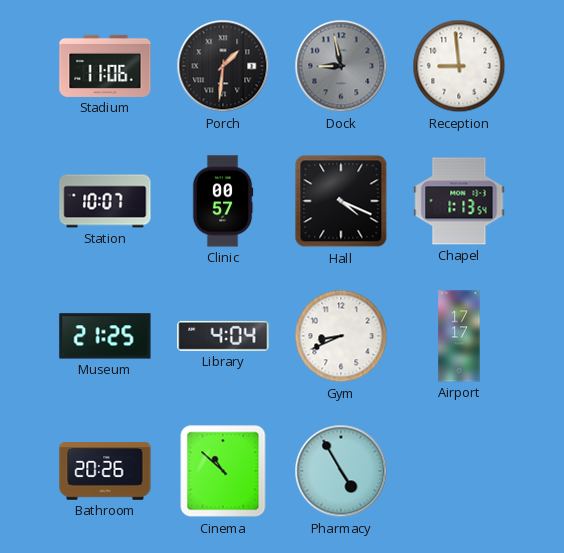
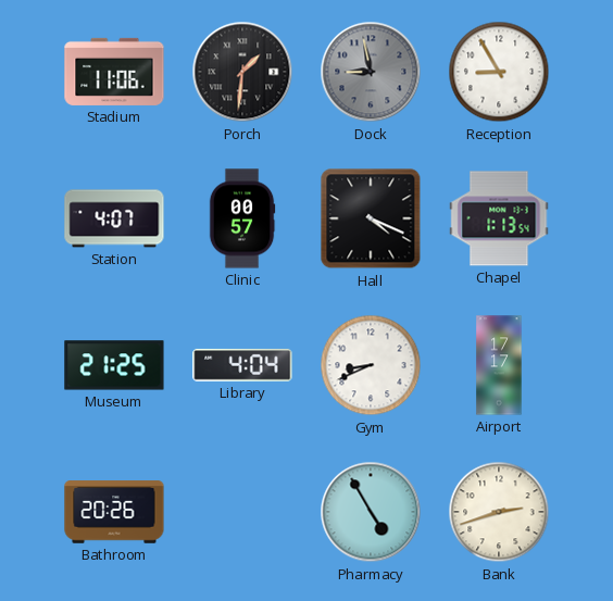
Reception: 8:59 -> 8:55 (499, 72)
Station: 10:07 -> 4:07 (114, 218)
Cinema: 10:52 -> none (223, 471)
Bank: none -> 2:42 (499, 512)
